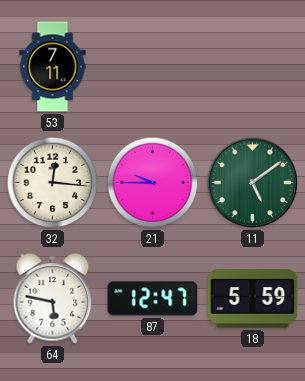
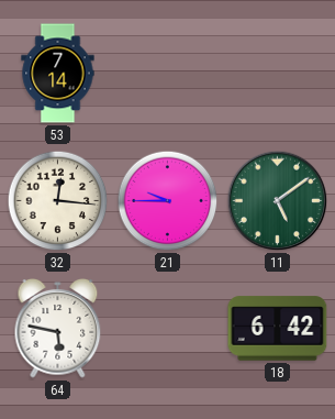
53: 7:11 -> 7:14 (58, 74)
87: 12:47 -> none (153, 299)
18: 5:59 -> 6:42 (278, 329)
